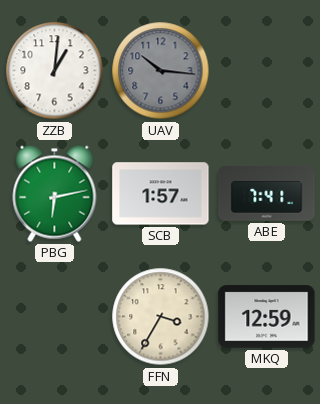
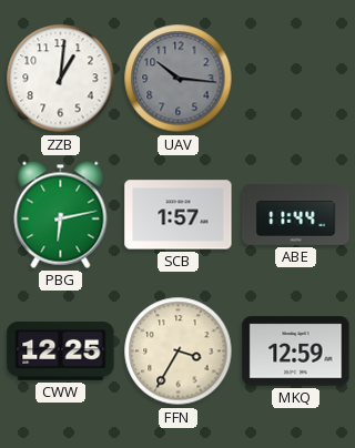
ABE: 7:41 -> 11:44 (296, 215)
CWW: none -> 12:25 (61, 350)
